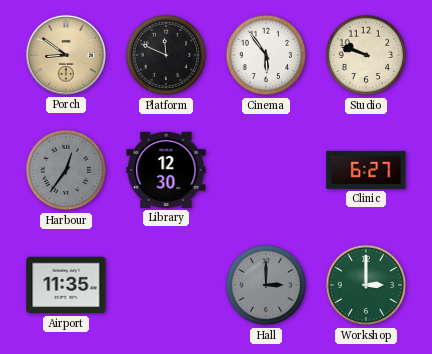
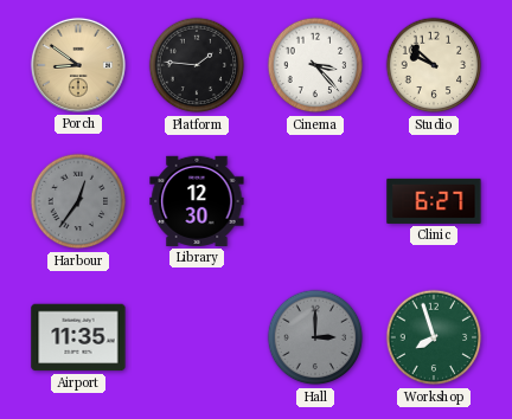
Platform: 11:49 -> 1:46 (197, 65)
Cinema: 5:54 -> 3:23 (315, 65)
Studio: 9:48 -> 9:52 (434, 65)
Workshop: 3:00 -> 7:57 (434, 337)
